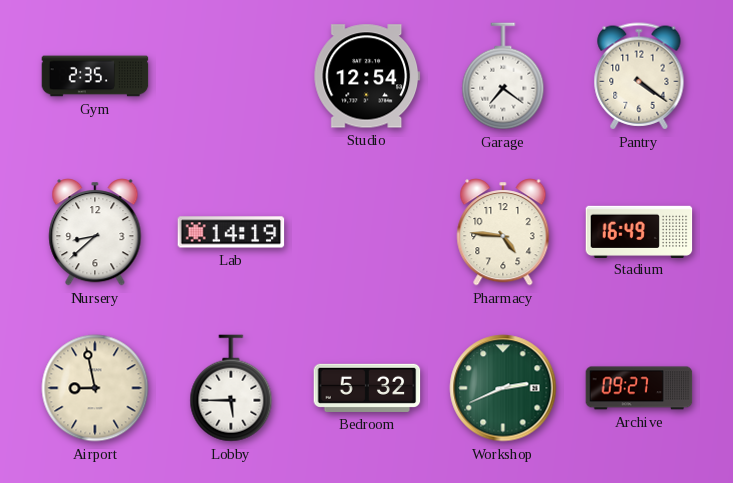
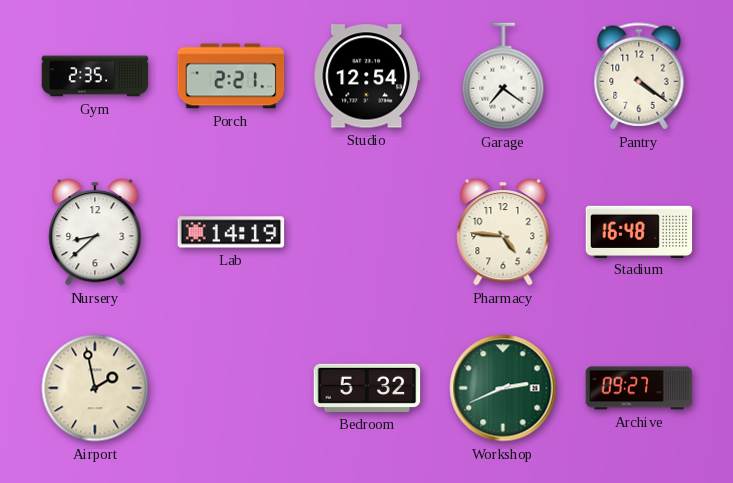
Porch: none -> 2:21 (231, 76)
Stadium: 16:49 -> 16:48 (639, 231)
Airport: 8:58 -> 1:58 (95, 388)
Lobby: 5:45 -> none (231, 388)
